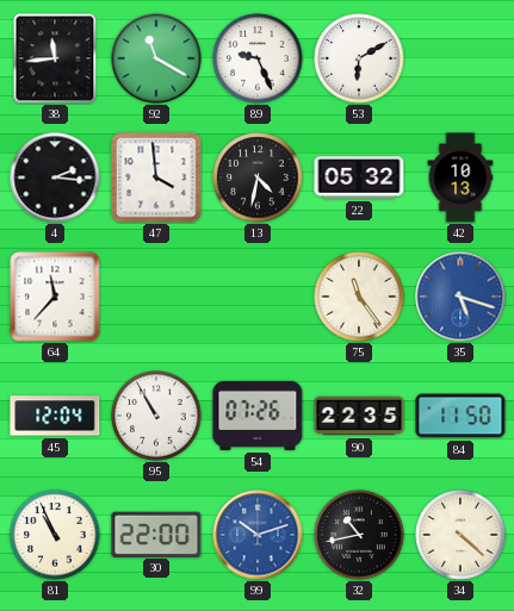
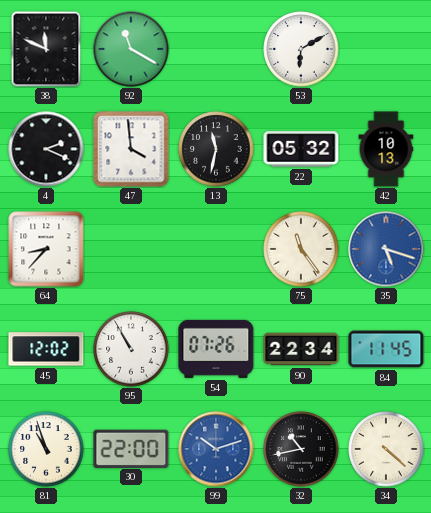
38: 11:44 -> 11:49 (46, 49)
89: 9:26 -> none (258, 58)
4: 2:16 -> 2:19 (46, 149)
13: 4:32 -> 11:32 (216, 149)
64: 11:37 -> 8:37 (46, 249)
45: 12:04 -> 12:02 (46, 349)
90: 22:35 -> 22:34 (301, 349)
84: 11:50 -> 11:45 (386, 349)
81: 10:56 -> 10:57 (46, 449)
